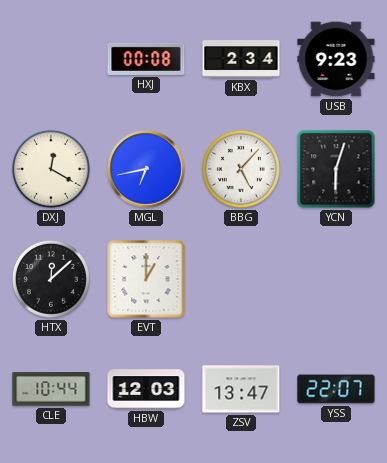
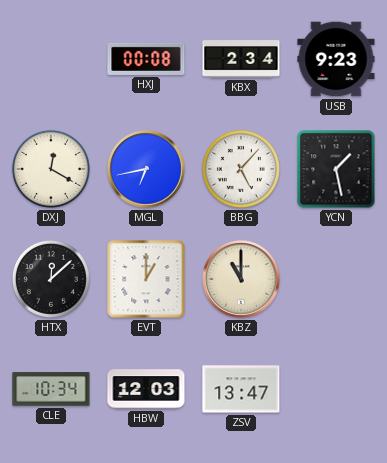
YCN: 6:03 -> 1:28 (336, 169)
KBZ: none -> 11:00 (241, 279)
CLE: 10:44 -> 10:34 (51, 389)
YSS: 22:07 -> none (336, 389)
